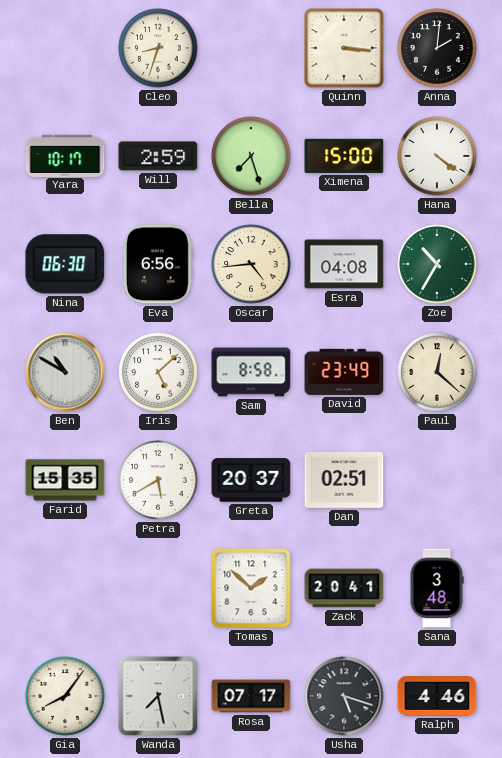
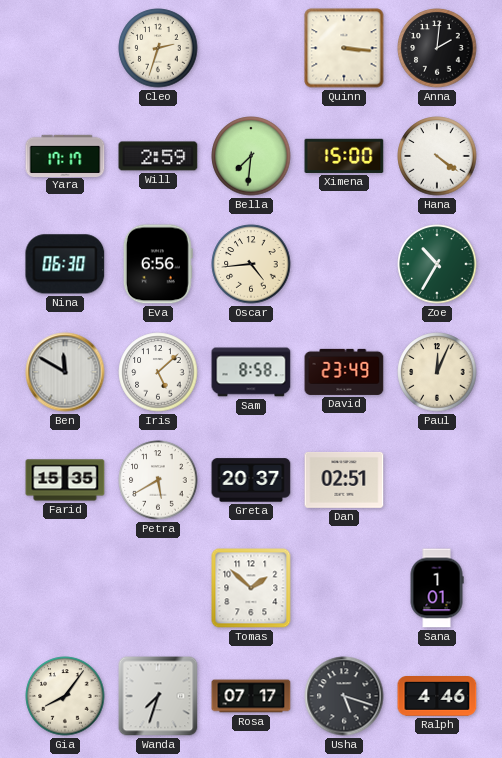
Cleo: 8:33 -> 2:33 (158, 48)
Yara: 10:17 -> 17:17 (65, 155)
Bella: 7:27 -> 7:31 (251, 156)
Esra: 04:08 -> none (344, 264)
Ben: 10:50 -> 11:50 (65, 372)
Paul: 12:22 -> 12:04 (437, 372)
Zack: 20:41 -> none (344, 588)
Sana: 3:48 -> 1:01 (437, 588)
Wanda: 7:28 -> 7:33 (158, 696)
